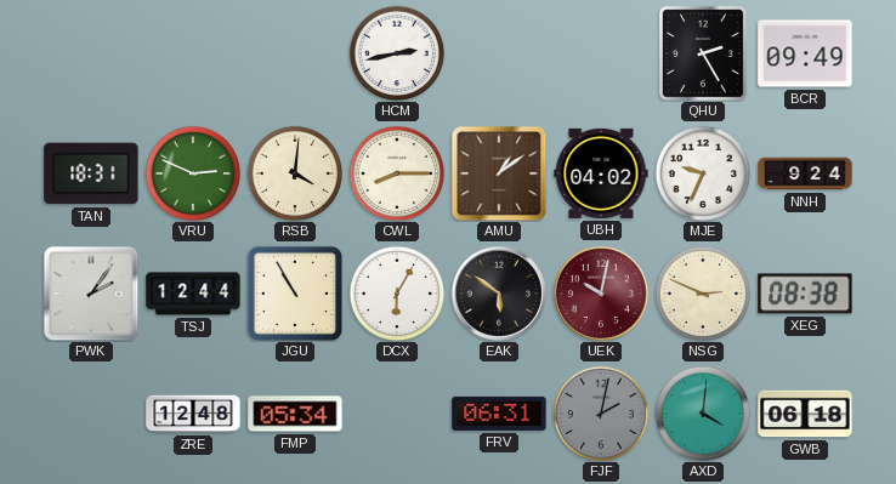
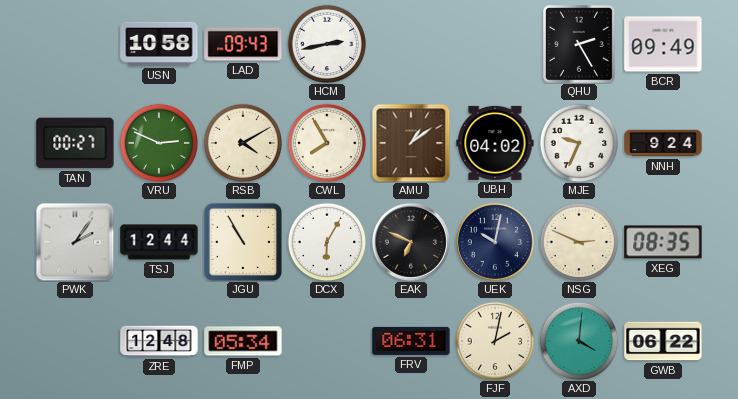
USN: none -> 10:58 (159, 44)
LAD: none -> 09:43 (243, 44)
TAN: 18:31 -> 00:27 (75, 143)
RSB: 4:01 -> 4:10 (243, 143)
CWL: 8:15 -> 7:55 (327, 143)
EAK: 5:51 -> 6:49 (411, 242)
UEK dial: burgundy -> navy (495, 242)
XEG: 08:38 -> 08:35 (663, 242)
FJF dial: grey -> cream (495, 341)
GWB: 06:18 -> 06:22 (663, 341)
